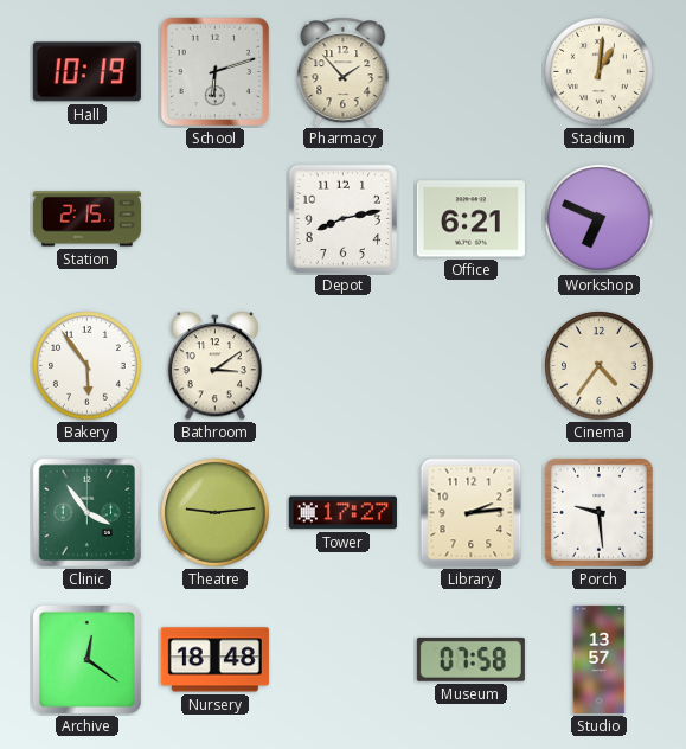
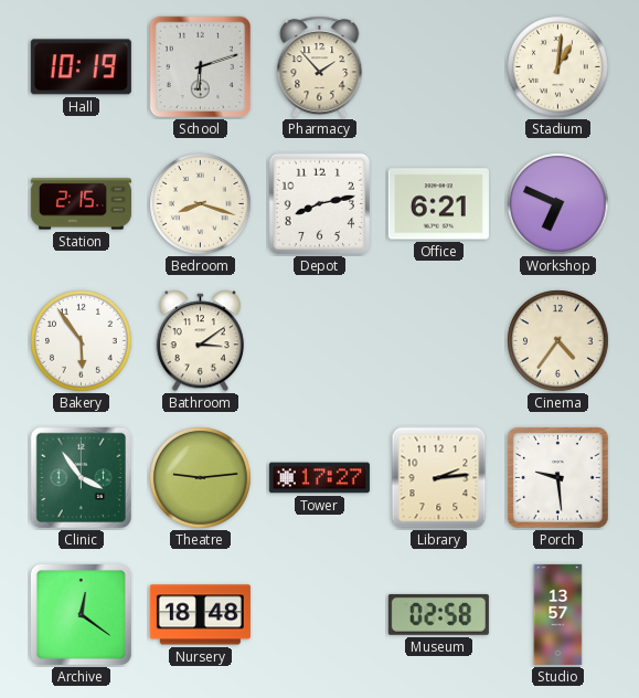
Bedroom: none -> 8:18 (201, 204)
Museum: 07:58 -> 02:58 (438, 614)
